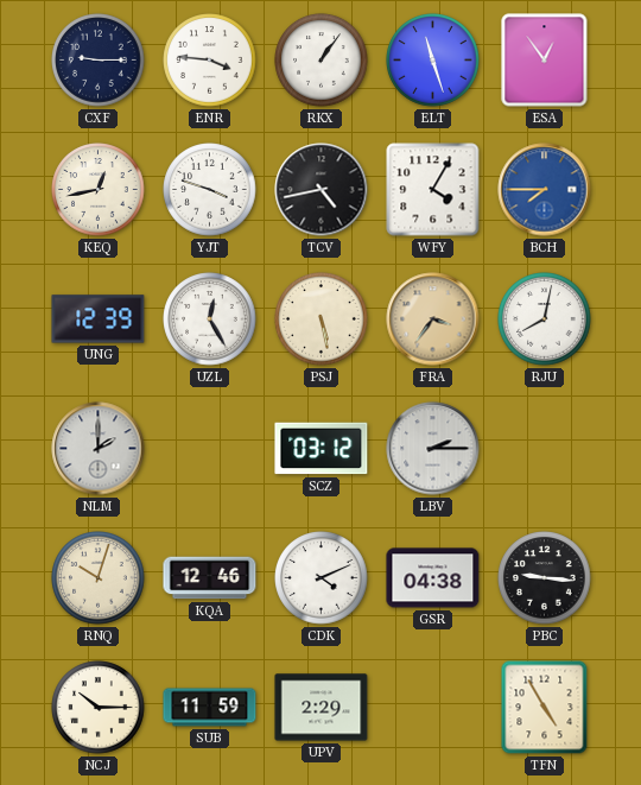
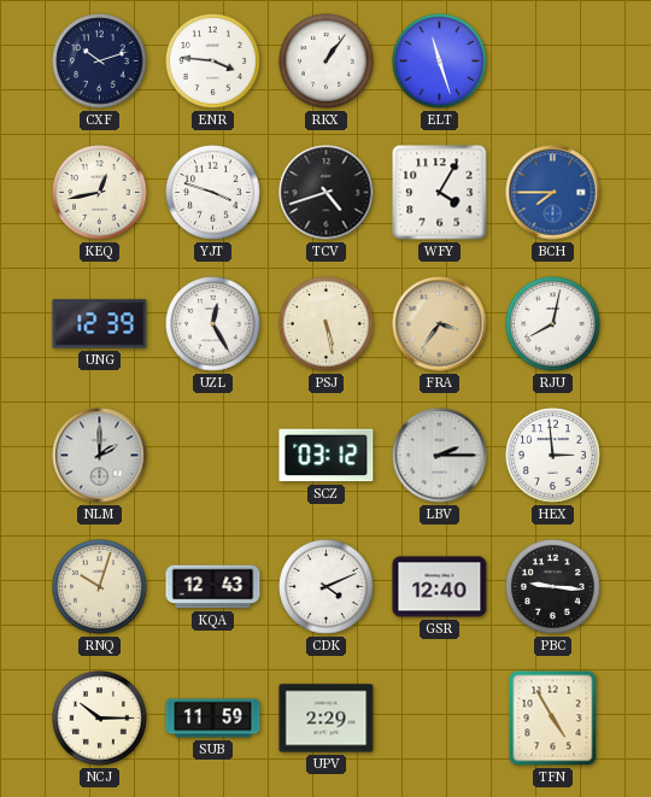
CXF: 9:15 -> 10:12 (100, 61)
ESA: 12:54 -> none (545, 61)
TCV: 4:43 -> 4:42 (327, 193)
HEX: none -> 2:59 (553, 456)
KQA: 12:46 -> 12:43 (213, 587)
GSR: 04:38 -> 12:40 (440, 587)
